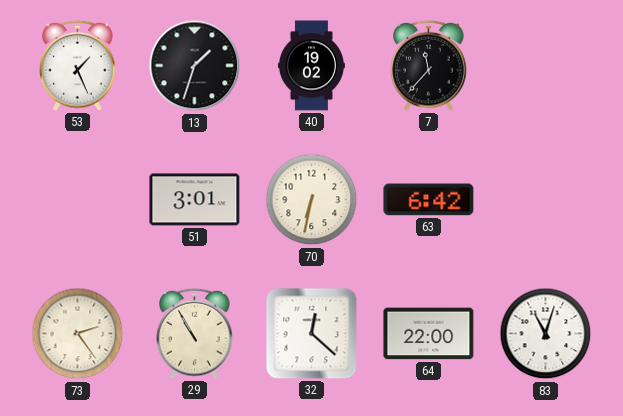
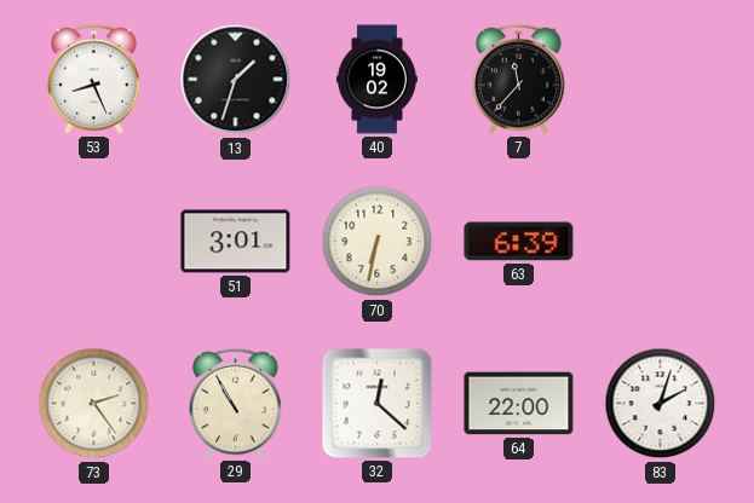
53: 1:26 -> 8:26 (94, 79)
63: 6:42 -> 6:39 (519, 242)
83: 11:03 -> 2:03 (661, 404)
